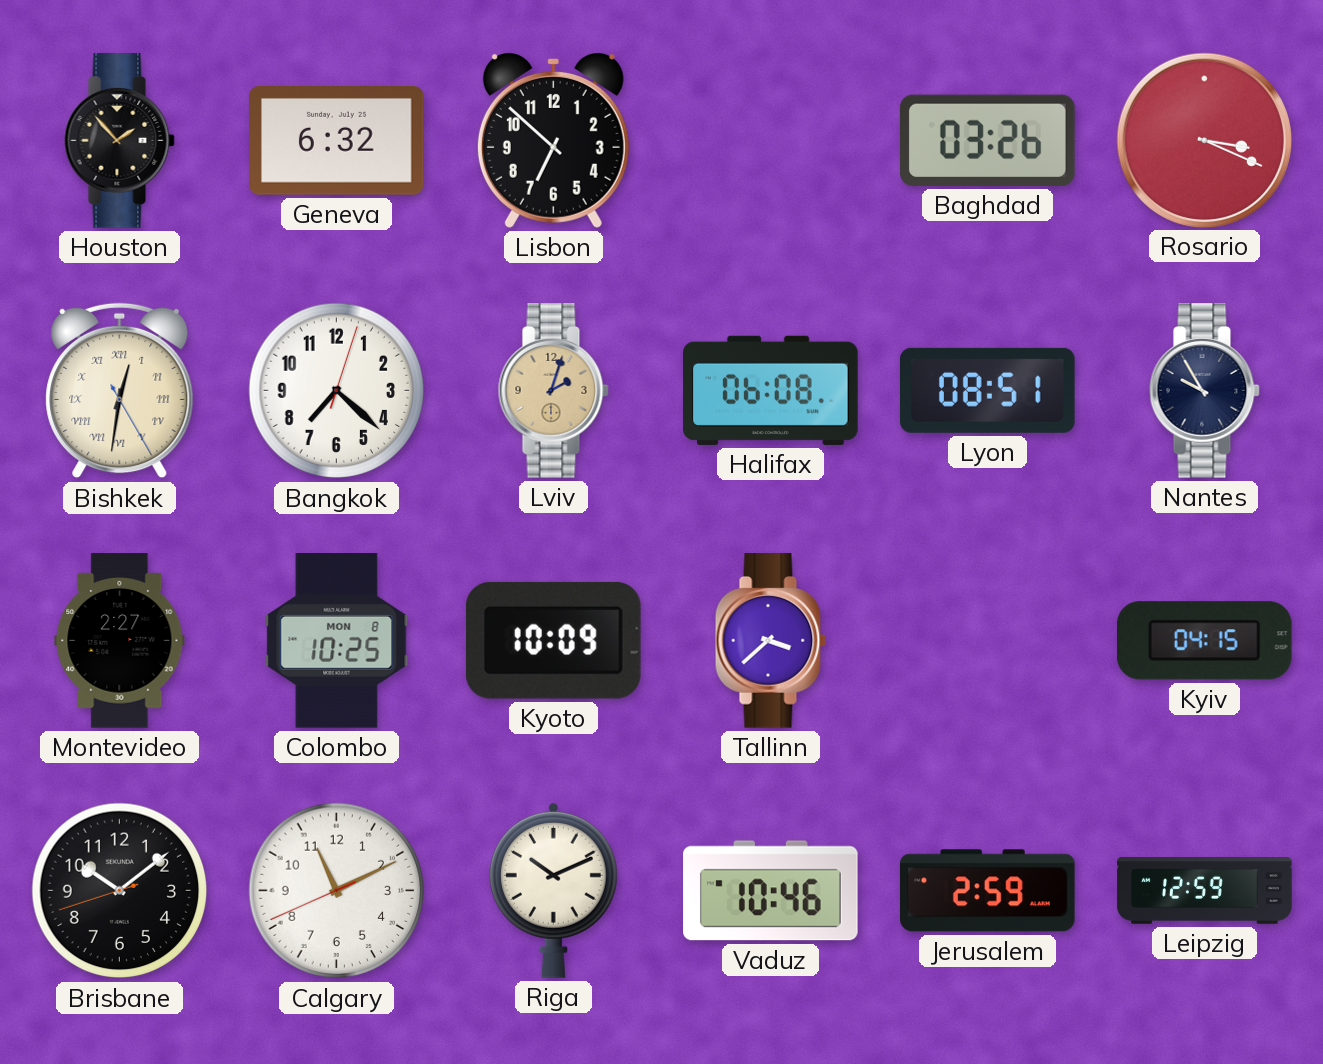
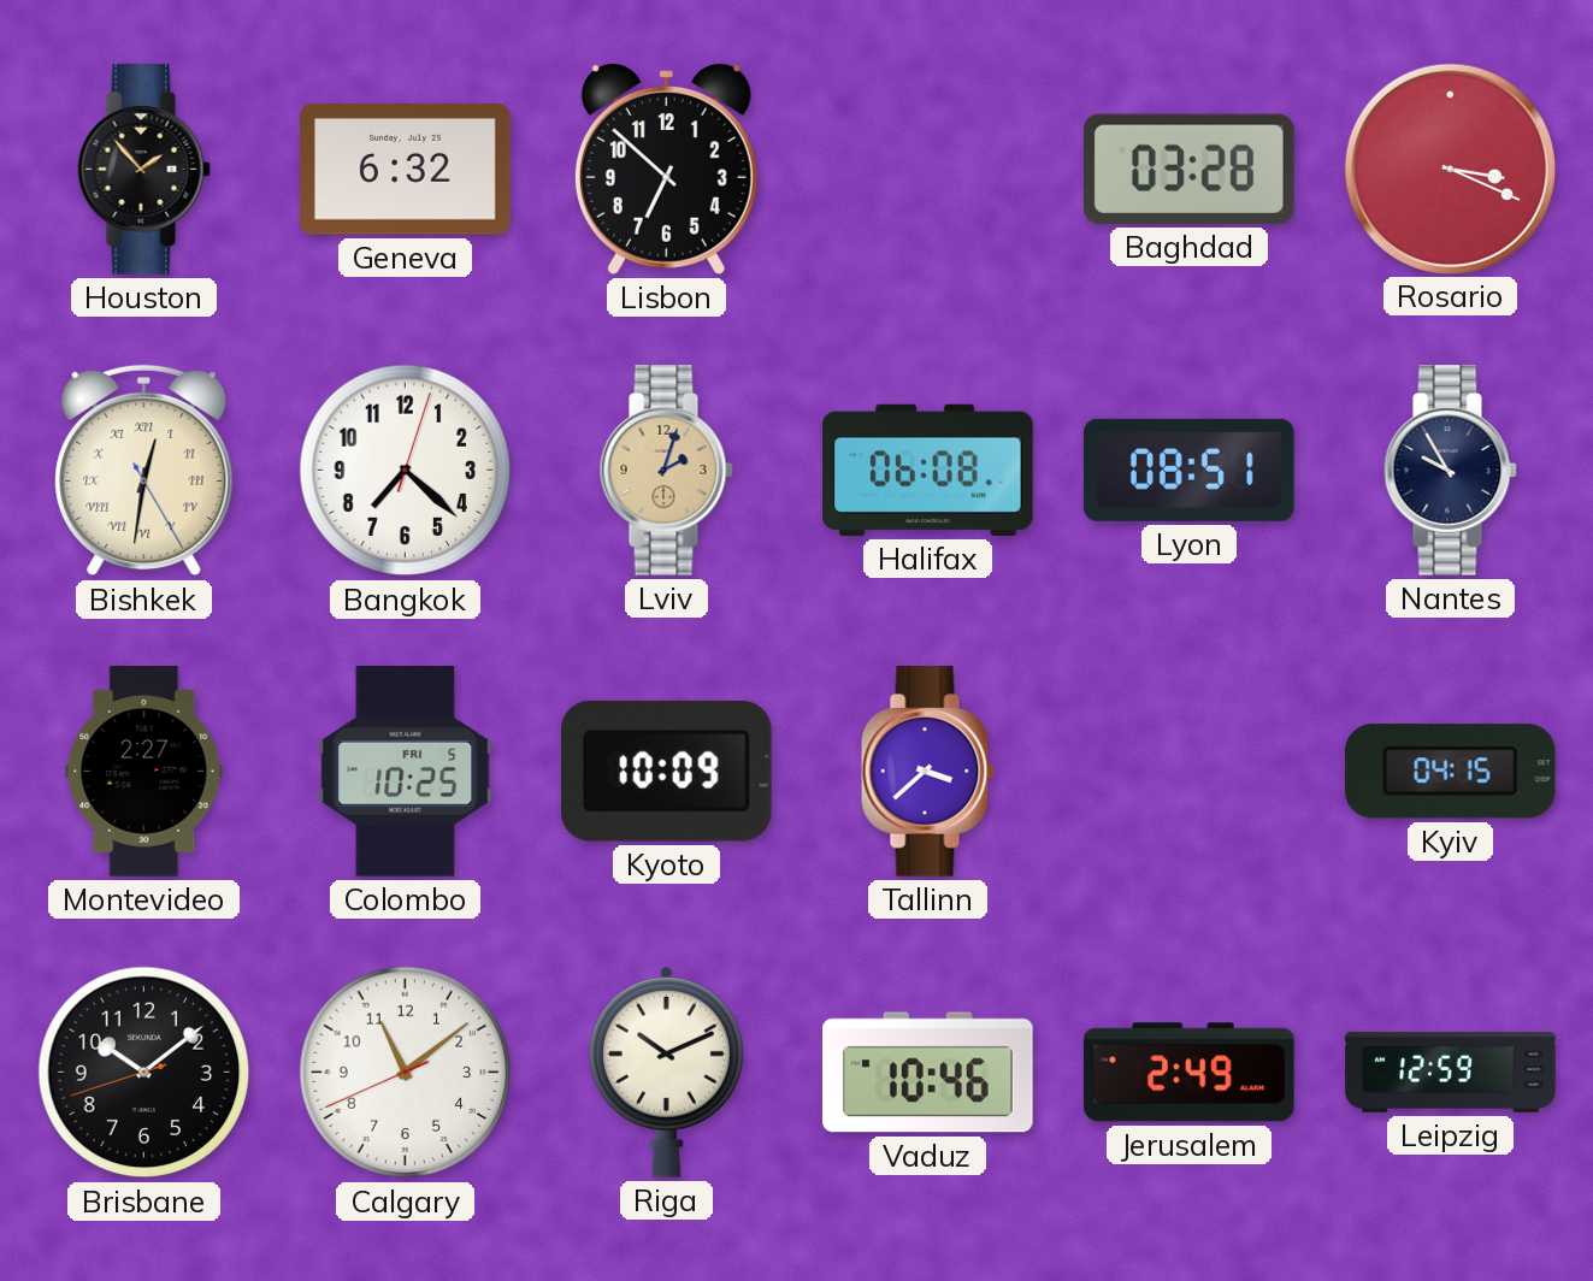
Baghdad: 03:26 -> 03:28 (1190, 169)
Colombo date: MON 8 -> FRI 5 (406, 772)
Calgary: 11:10 -> 11:08 (406, 1073)
Jerusalem: 2:59 -> 2:49 (1190, 1073)
